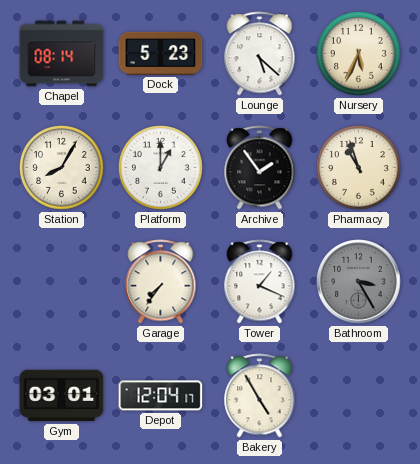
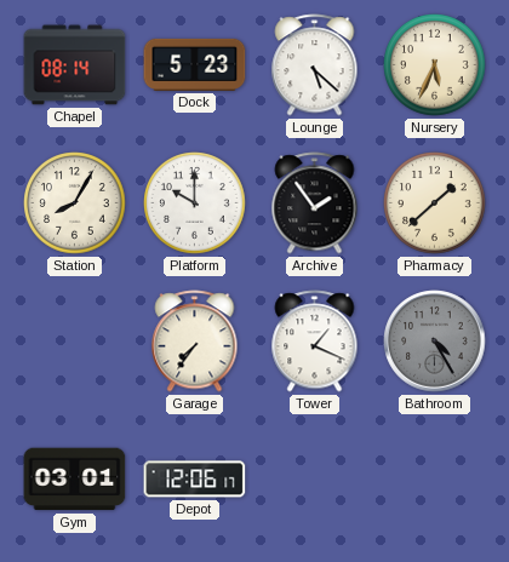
Platform: 1:00 -> 10:00 (195, 203)
Pharmacy: 10:57 -> 1:38 (435, 203)
Bathroom: 3:25 -> 4:25 (435, 342)
Depot: 12:04 -> 12:06 (195, 480)
Bakery: 4:55 -> none (260, 396)
